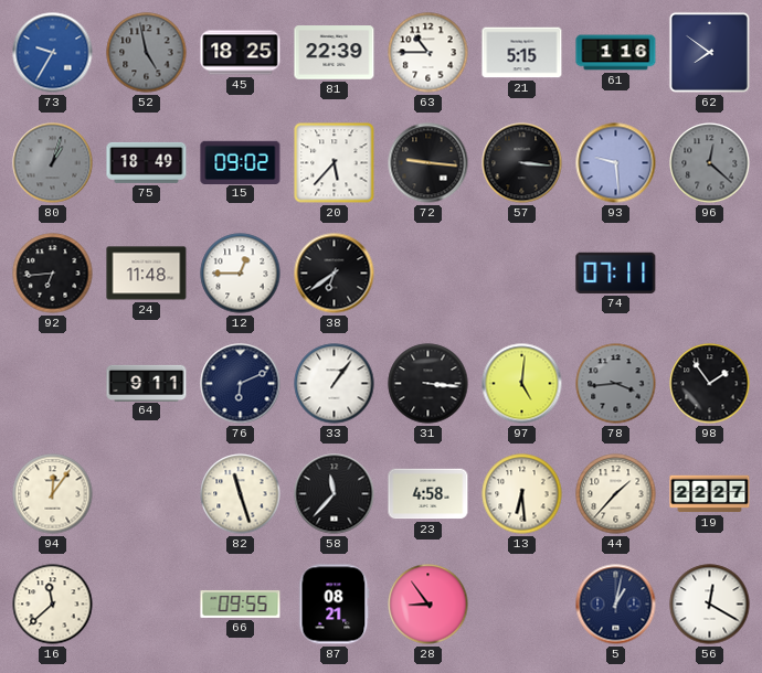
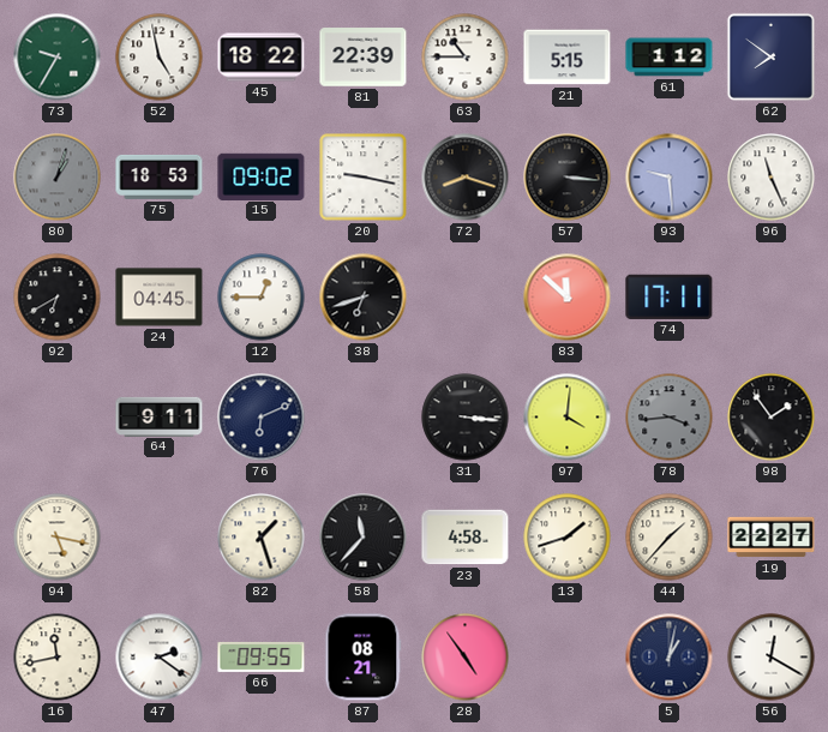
73 dial: blue -> green (58, 58)
52 dial: grey -> white (160, 58)
45: 18:25 -> 18:22 (262, 58)
61: 1:16 -> 1:12 (670, 58)
75: 18:49 -> 18:53 (160, 176)
20: 5:37 -> 9:17 (364, 178)
72: 9:16 -> 8:18 (466, 178)
96: 12:22 -> 11:26 (772, 178)
96 dial: grey -> white (772, 178)
92: 6:44 -> 6:40 (58, 298)
24: 11:48 -> 04:45 (160, 298)
38: 6:39 -> 6:42 (364, 298)
83: none -> 11:52 (568, 298)
74: 07:11 -> 17:11 (670, 296)
33: 1:06 -> none (335, 384)
97: 5:01 -> 4:01 (568, 418)
94: 12:06 -> 5:17 (58, 538)
82: 11:27 -> 1:27 (262, 538)
13: 6:29 -> 1:42 (568, 538)
16: 11:38 -> 11:43 (58, 658)
47: none -> 2:21 (160, 658)
28: 8:54 -> 4:54 (466, 658)
